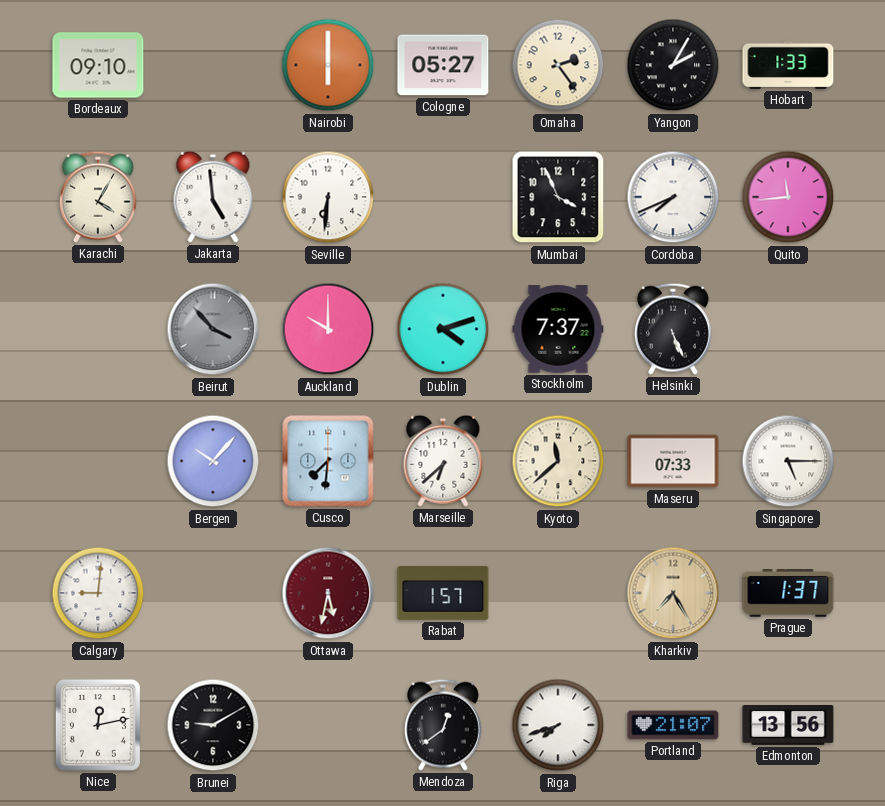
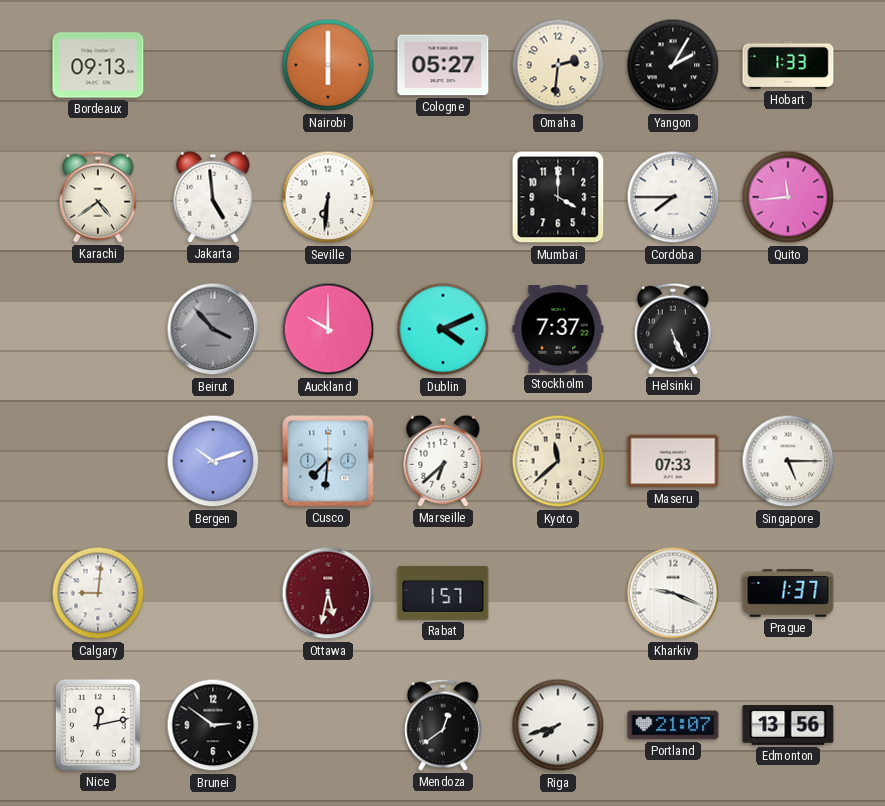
Bordeaux: 09:10 -> 09:13 (98, 65)
Omaha: 2:24 -> 2:31 (558, 65)
Karachi: 4:05 -> 4:39 (98, 197)
Mumbai: 3:56 -> 4:00 (558, 197)
Cordoba: 7:41 -> 7:45 (673, 197)
Dublin: 4:12 -> 4:11 (443, 329)
Bergen: 10:07 -> 10:12 (213, 461)
Kharkiv: 7:25 -> 9:19 (673, 593)
Kharkiv dial: champagne -> white (673, 593)
Brunei: 9:10 -> 2:51 (213, 725)
